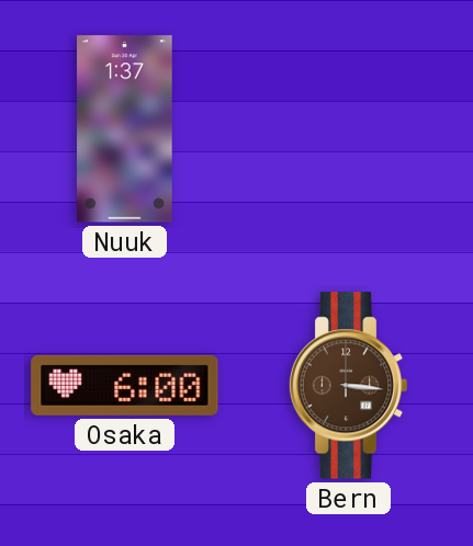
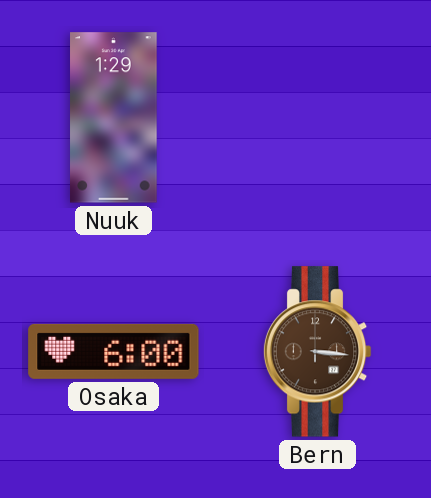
Nuuk: 1:37 -> 1:29 (114, 118)
